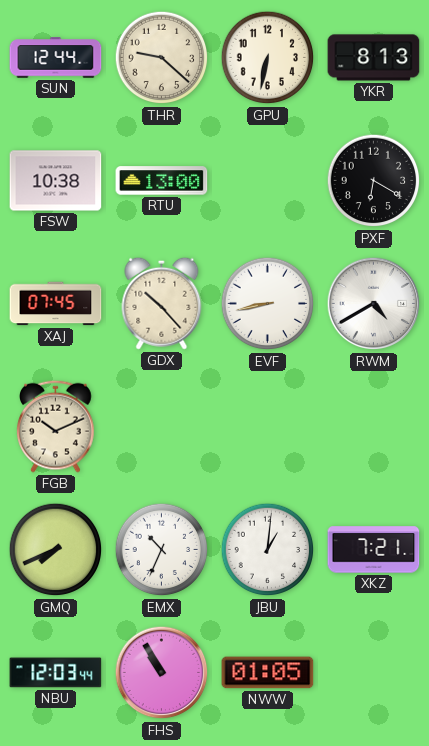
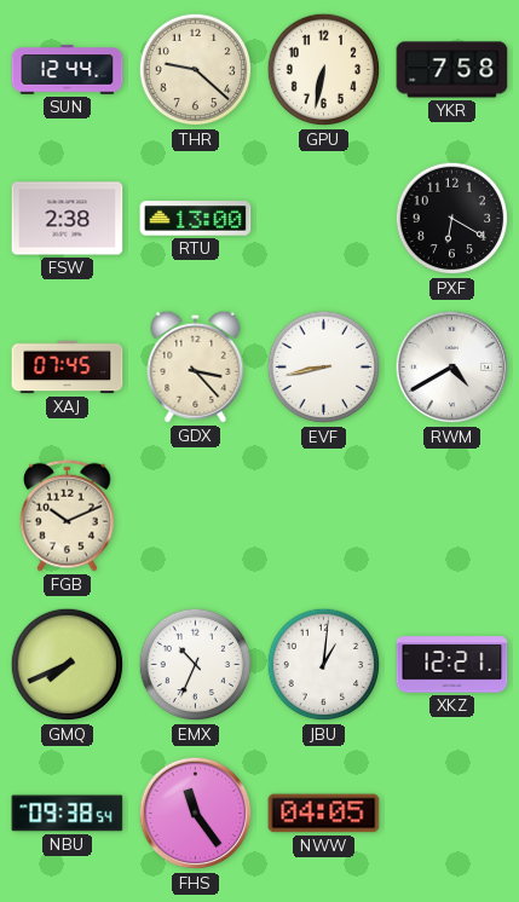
YKR: 8:13 -> 7:58 (452, 70)
FSW: 10:38 -> 2:38 (68, 219)
GDX: 10:23 -> 3:23 (196, 366)
XKZ: 7:21 -> 12:21 (452, 665)
NBU: 12:03 -> 09:38 (68, 814)
FHS: 10:55 -> 11:24 (196, 814)
NWW: 01:05 -> 04:05 (324, 814)
